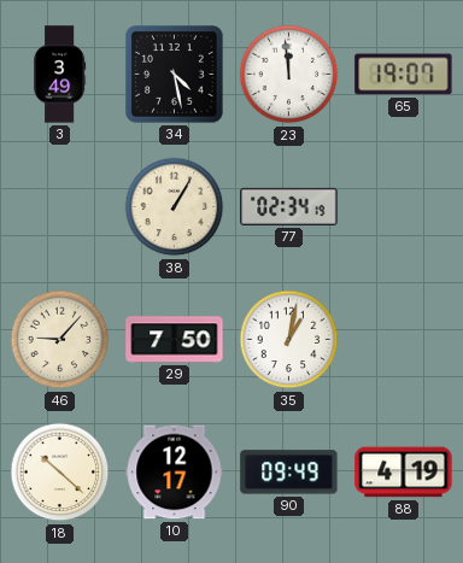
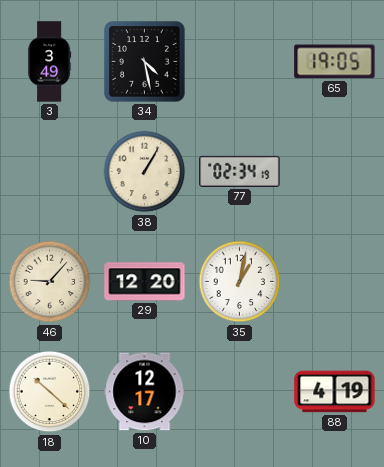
23: 11:59 -> none (289, 75)
65: 19:07 -> 19:05 (335, 62)
29: 7:50 -> 12:20 (145, 282)
90: 09:49 -> none (289, 473)
